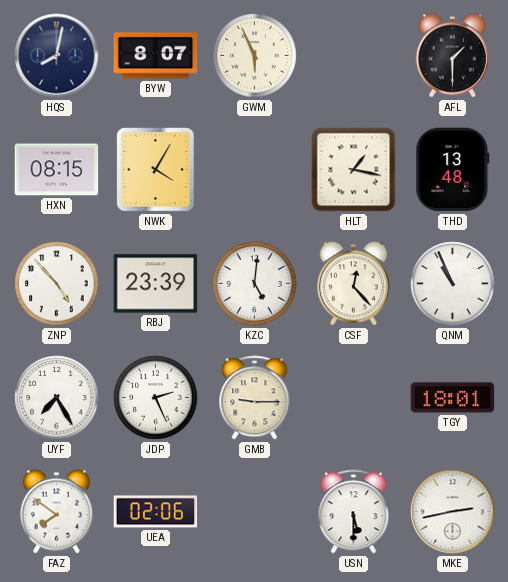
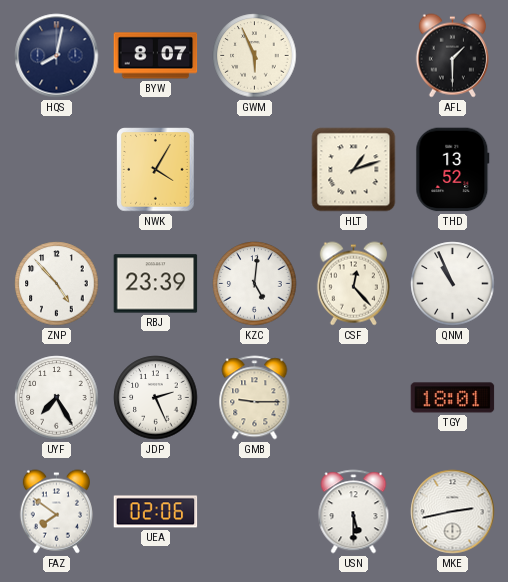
HXN: 08:15 -> none (57, 170)
HLT: 1:17 -> 1:12 (354, 170)
THD: 13:48 -> 13:52 (453, 170)
